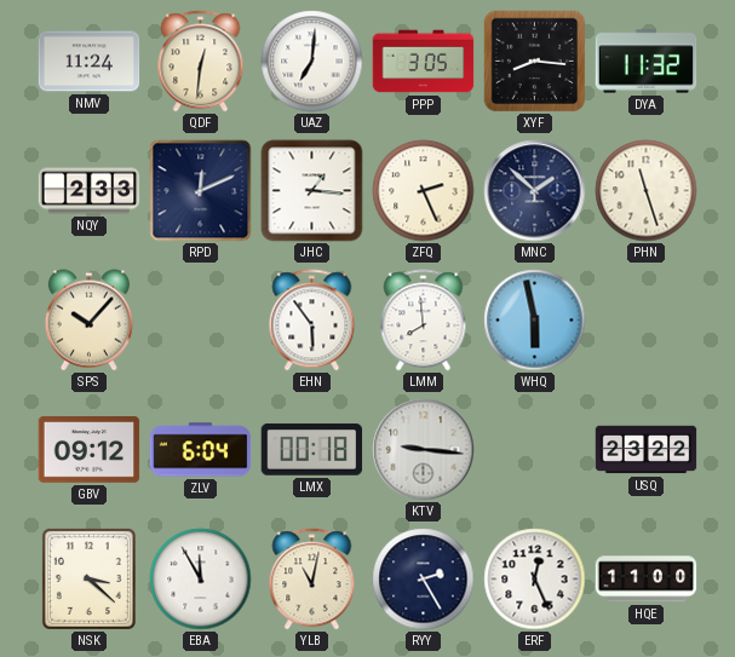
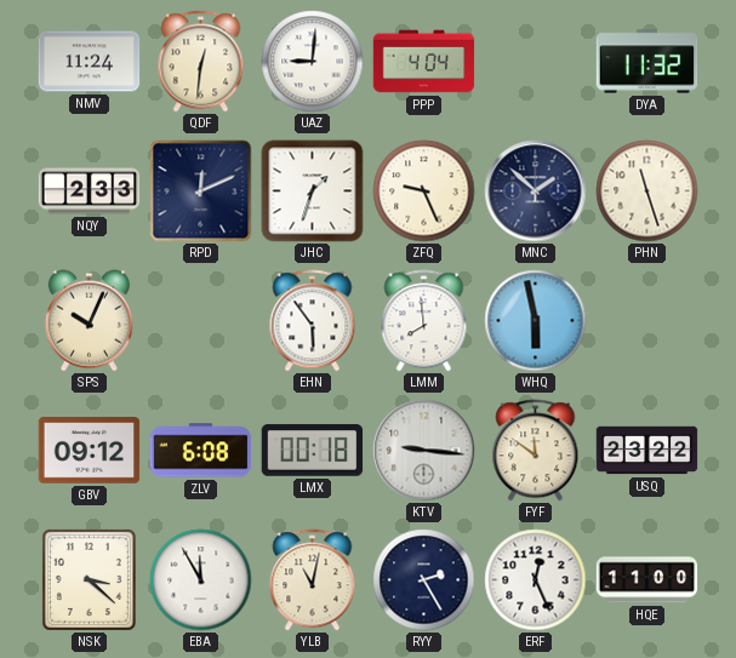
UAZ: 7:01 -> 9:01 (313, 62)
PPP: 3:05 -> 4:04 (424, 62)
XYF: 8:16 -> none (534, 62)
JHC: 1:16 -> 1:33 (313, 191)
ZFQ: 2:26 -> 9:26 (424, 191)
SPS: 10:07 -> 10:04 (89, 321)
ZLV: 6:04 -> 6:08 (201, 451)
FYF: none -> 11:51 (536, 451)
